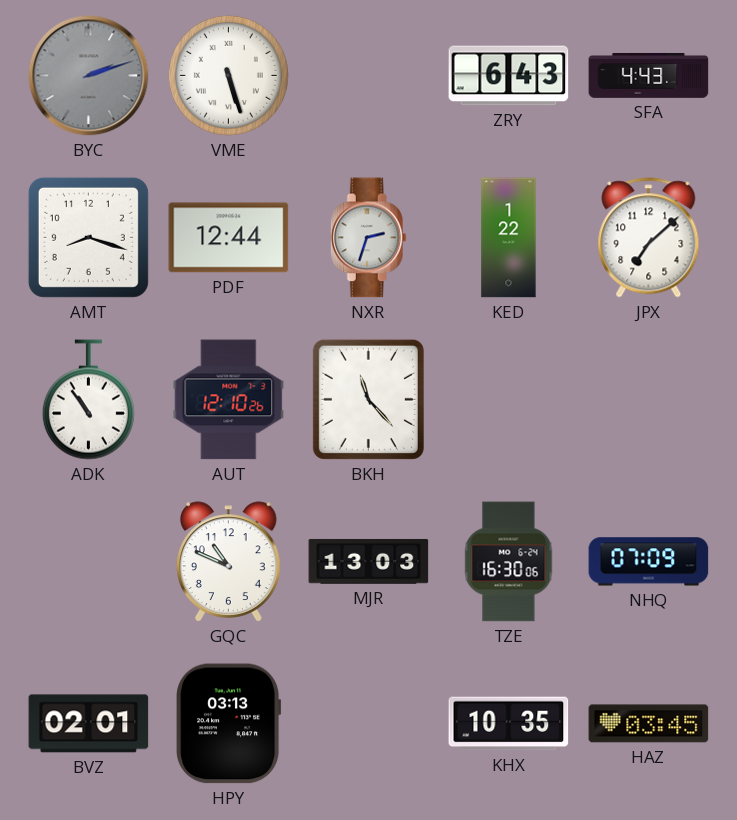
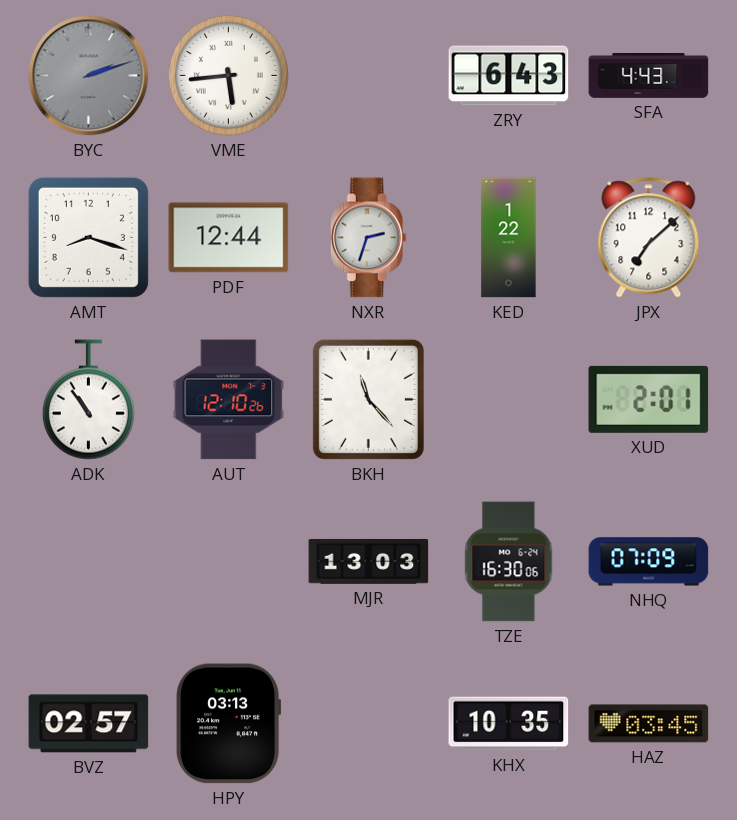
VME: 5:27 -> 5:44 (228, 75)
XUD: none -> 2:01 (649, 399)
GQC: 10:49 -> none (229, 562)
BVZ: 02:01 -> 02:57 (89, 724)
